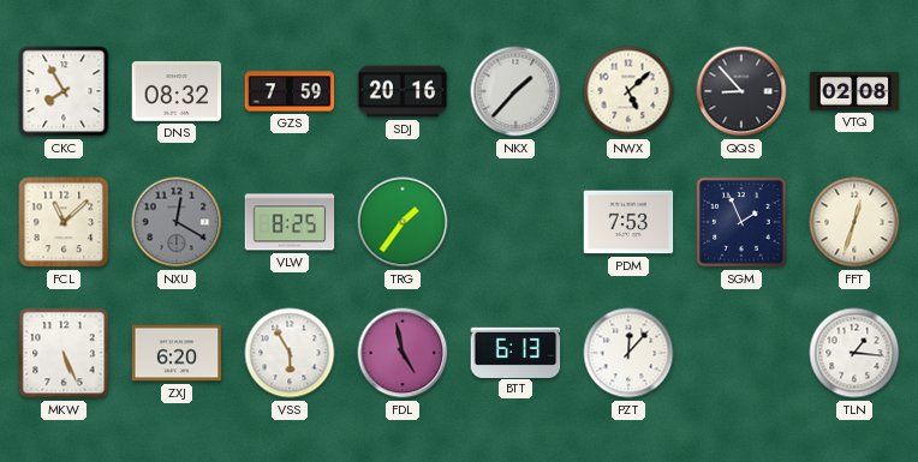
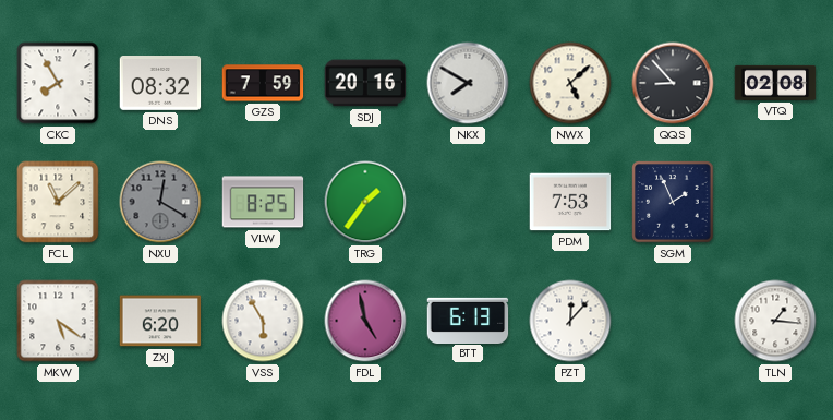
NKX: 1:37 -> 7:50 (468, 83)
FFT: 12:33 -> none (854, 222)
MKW: 5:26 -> 5:21 (58, 321)
